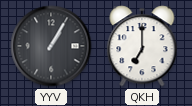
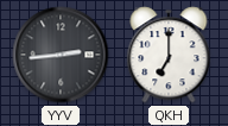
YYV: 1:05 -> 2:44 (61, 55)
